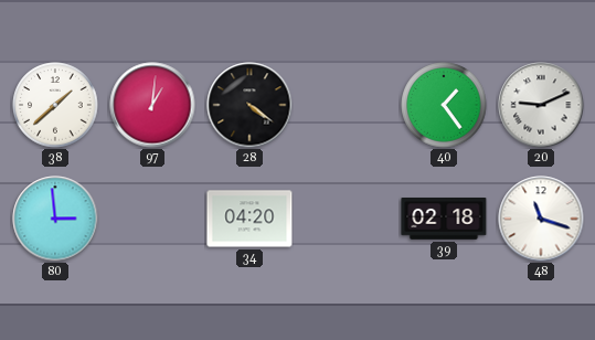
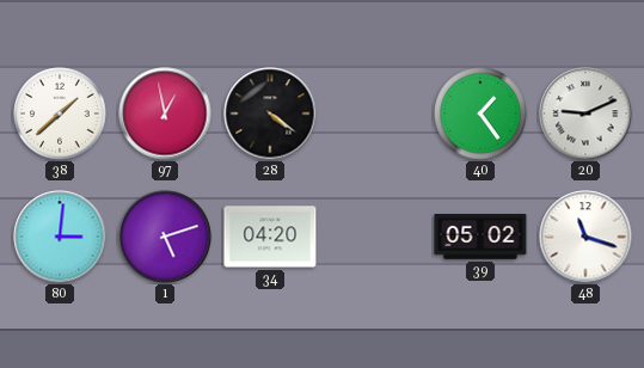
97: 1:01 -> 12:58 (165, 114)
80: 2:59 -> 3:01 (60, 237)
1: none -> 5:12 (165, 237)
39: 02:18 -> 05:02 (480, 238)
